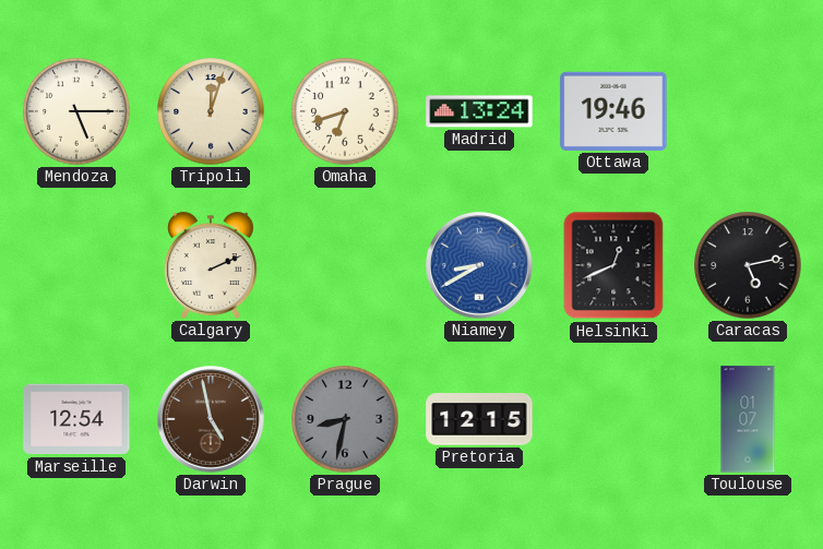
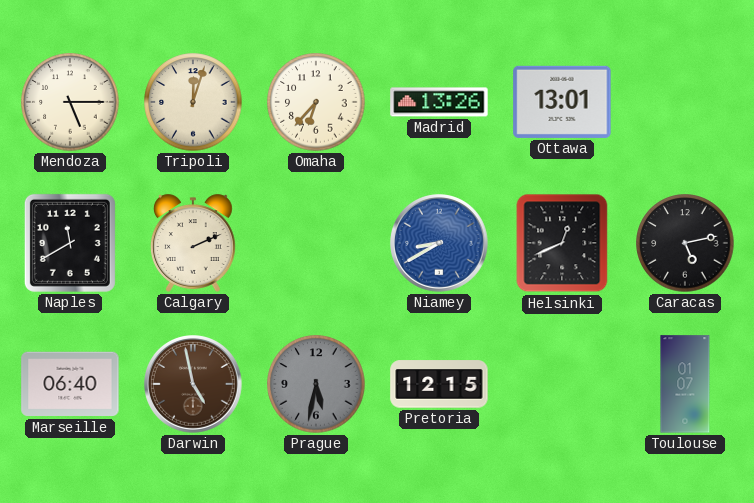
Omaha: 6:42 -> 6:37 (316, 102)
Madrid: 13:24 -> 13:26 (439, 102)
Ottawa: 19:46 -> 13:01 (562, 102)
Naples: none -> 11:40 (70, 243)
Marseille: 12:54 -> 06:40 (70, 384)
Prague: 8:32 -> 5:32 (316, 384)
